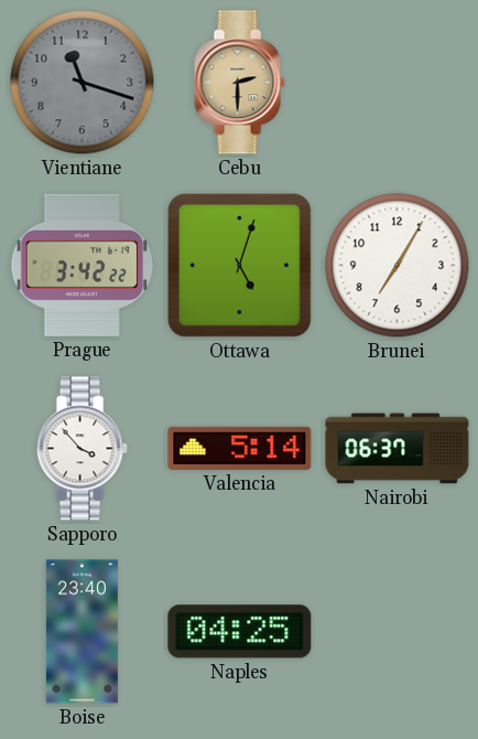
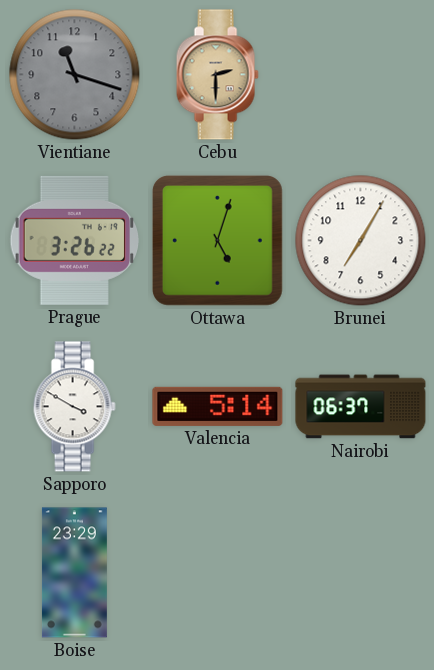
Prague: 3:42 -> 3:26 (75, 240)
Sapporo: 3:53 -> 3:50 (74, 407)
Boise: 23:40 -> 23:29 (74, 573)
Naples: 04:25 -> none (240, 632)
